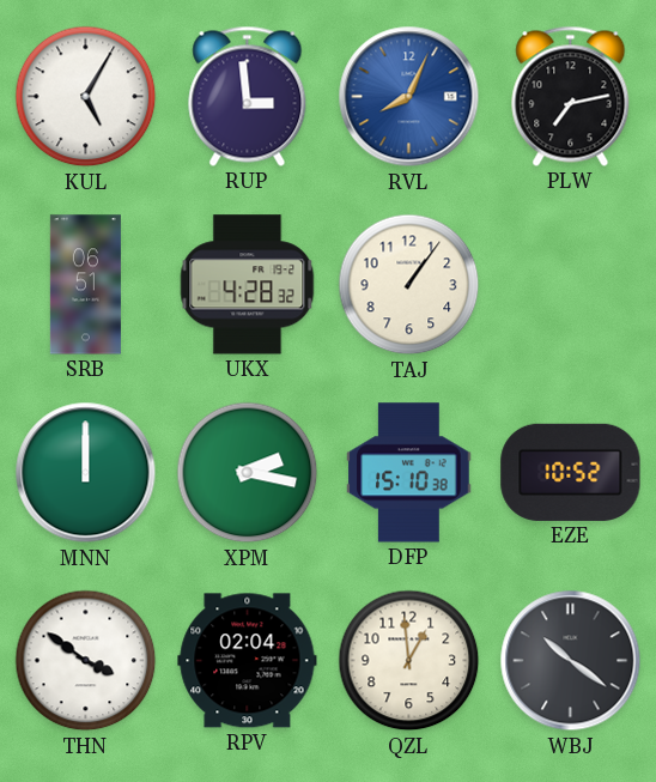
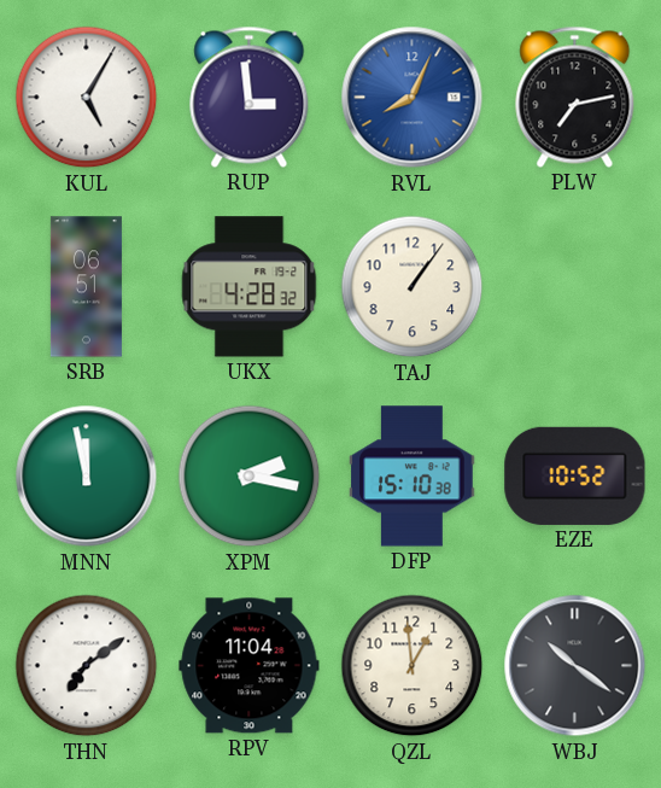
MNN: 12:00 -> 11:58 (87, 477)
THN: 3:51 -> 7:09 (87, 666)
RPV: 02:04 -> 11:04 (250, 666)
